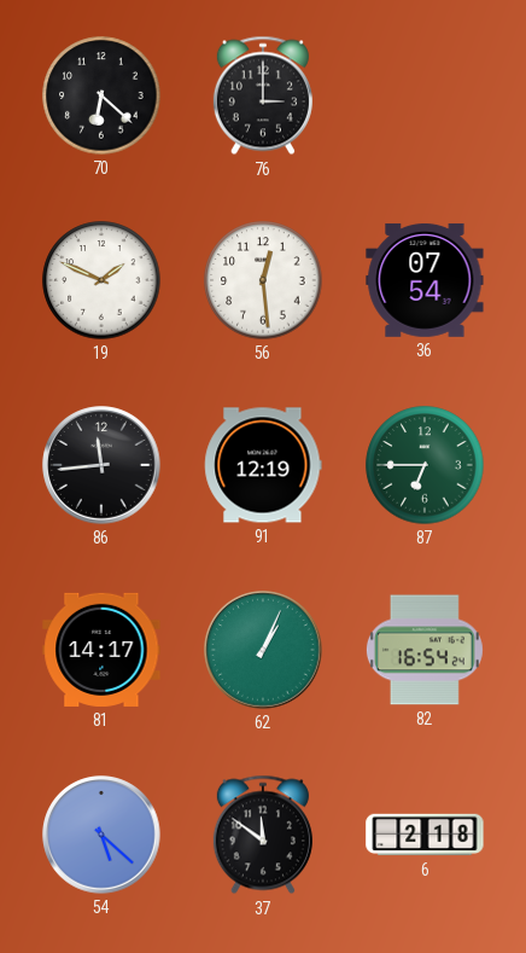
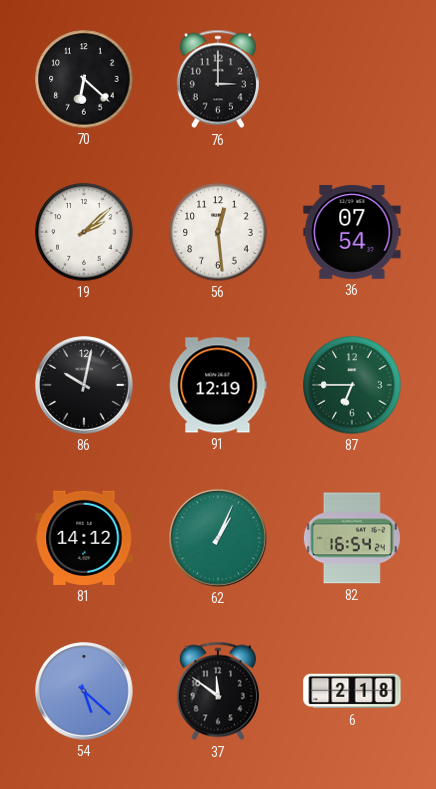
19: 1:49 -> 2:08 (84, 232)
86: 11:44 -> 10:02 (84, 385)
81: 14:17 -> 14:12 (84, 538)
